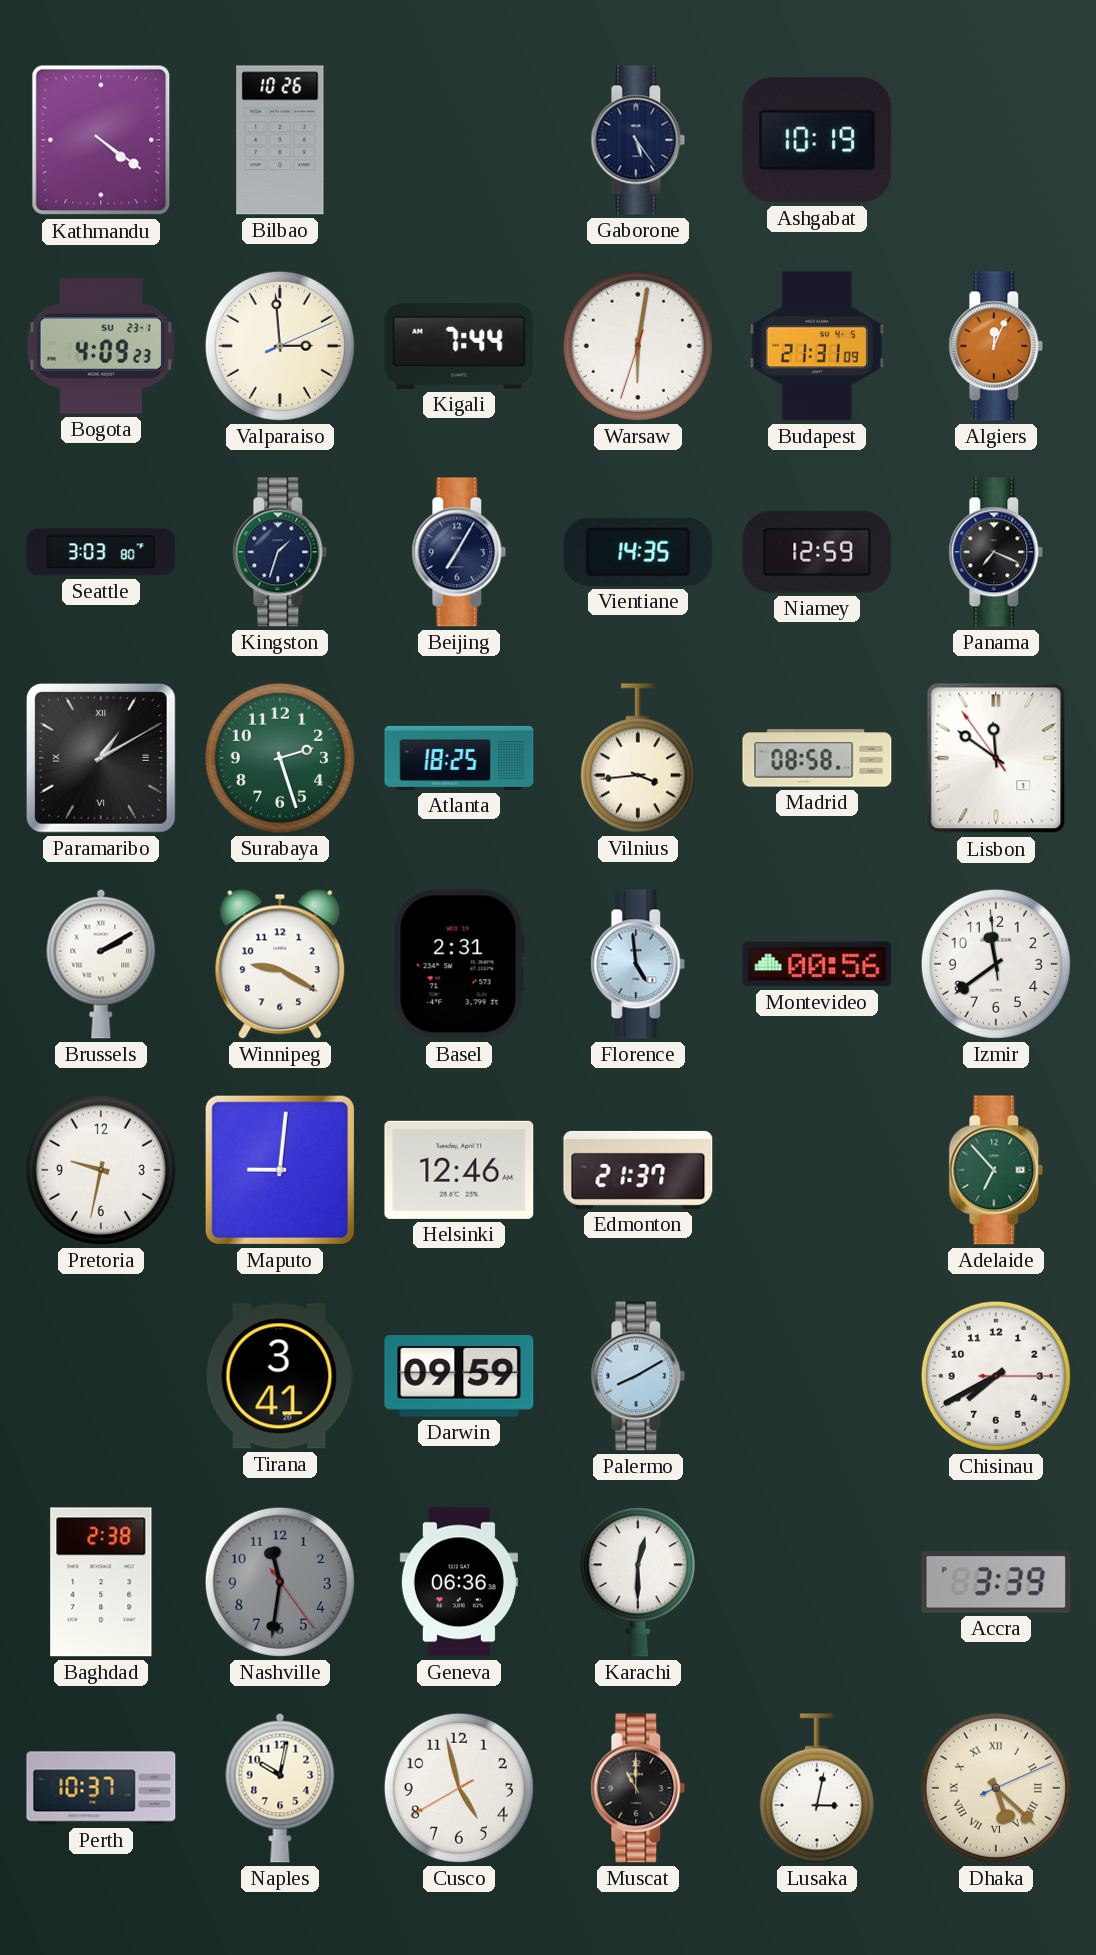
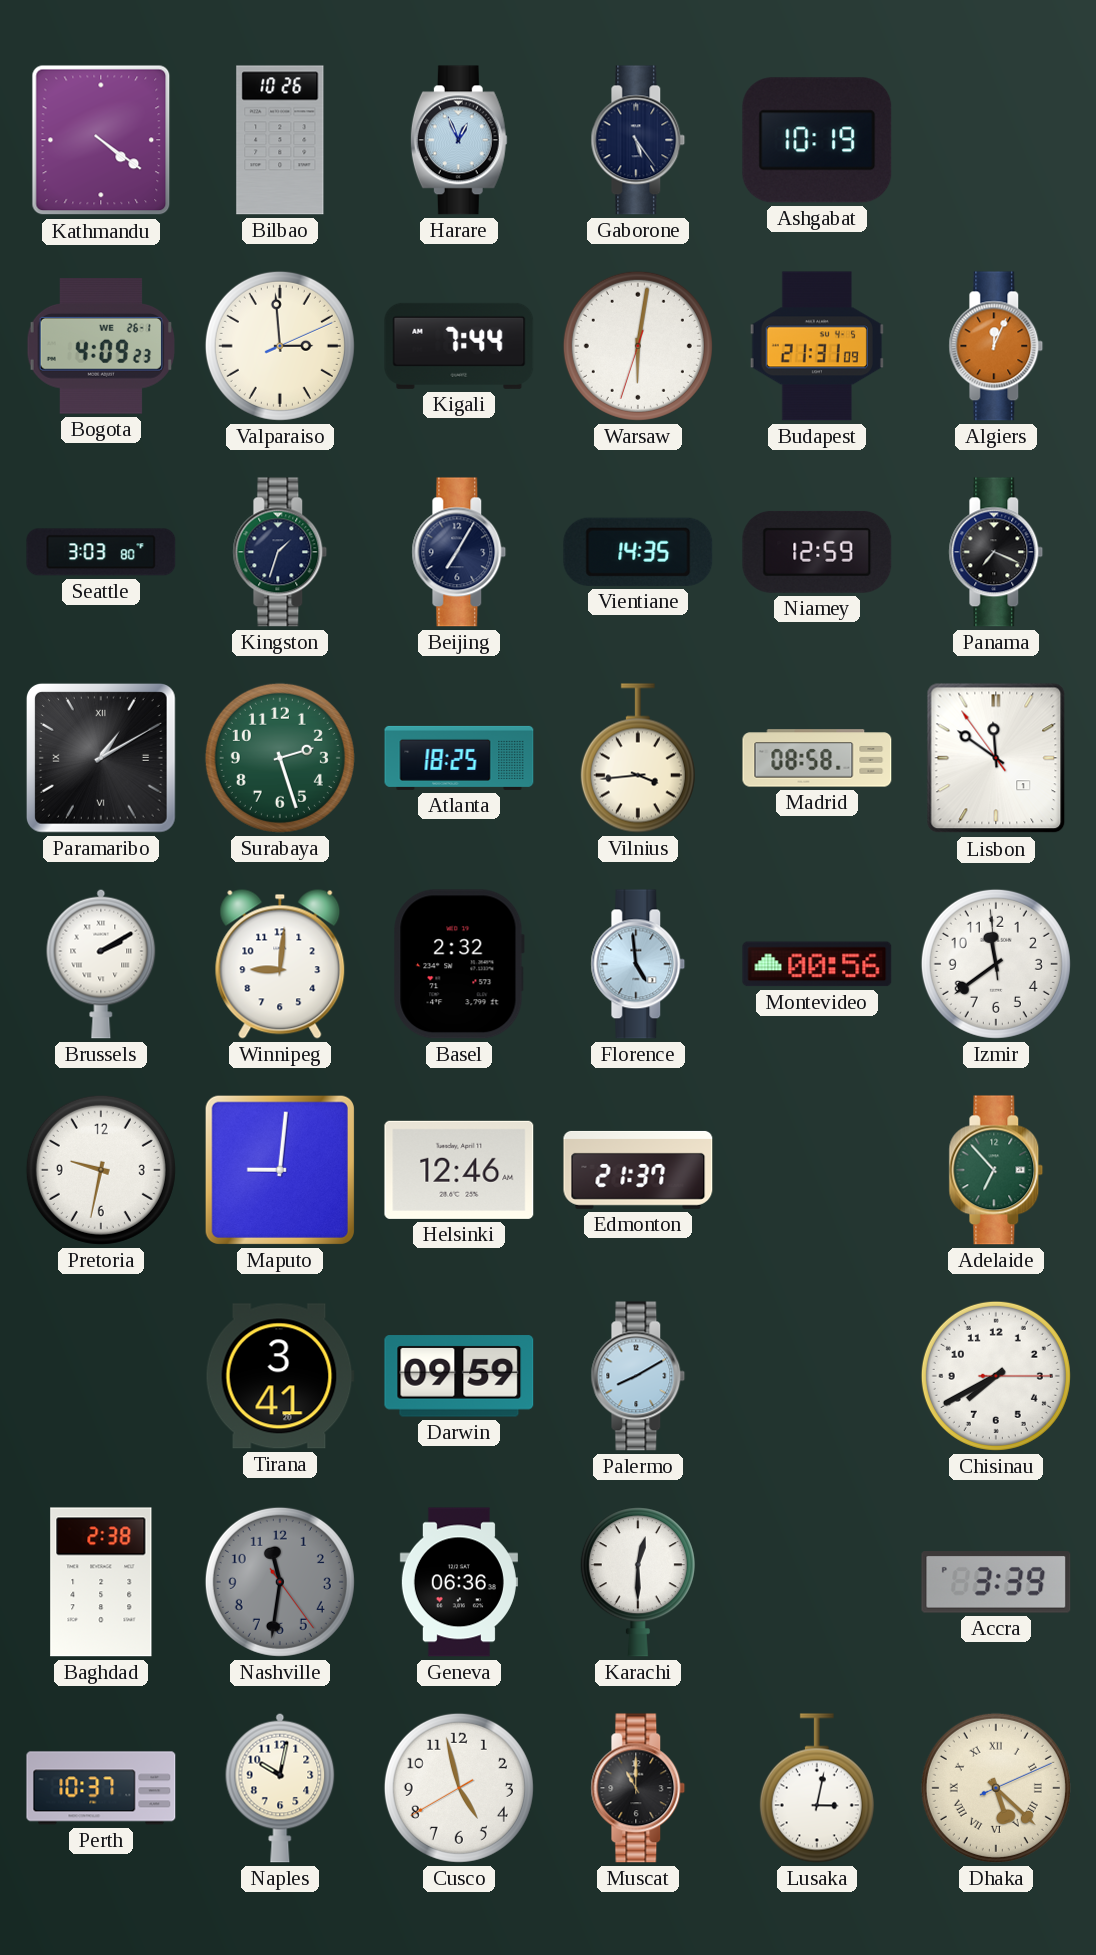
Harare: none -> 12:56 (459, 140)
Bogota date: SU 23-1 -> WE 26-1 (101, 346)
Winnipeg: 9:20 -> 9:01 (280, 964)
Basel: 2:31 -> 2:32 (459, 964)
